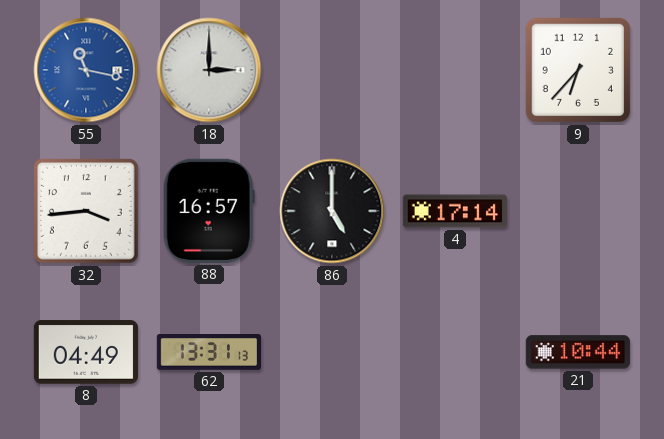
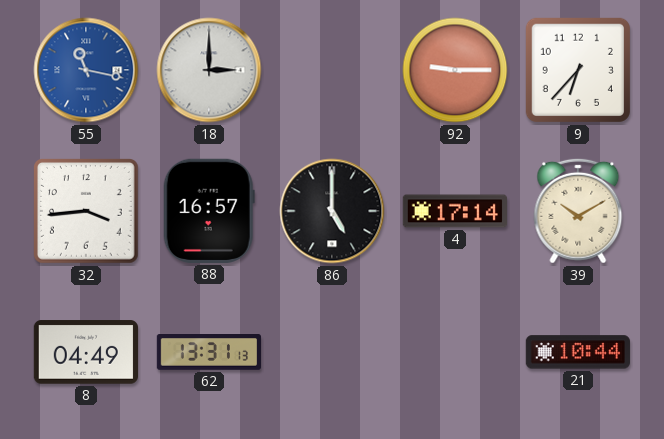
92: none -> 9:15 (455, 70)
39: none -> 10:10 (578, 211)
